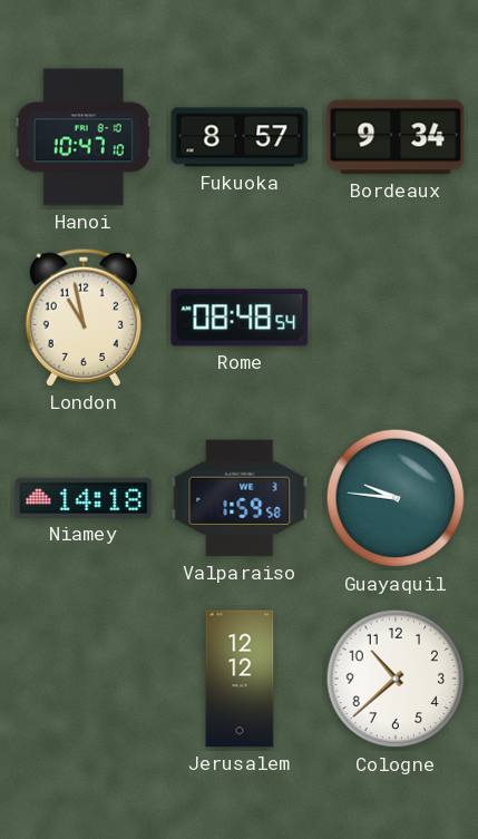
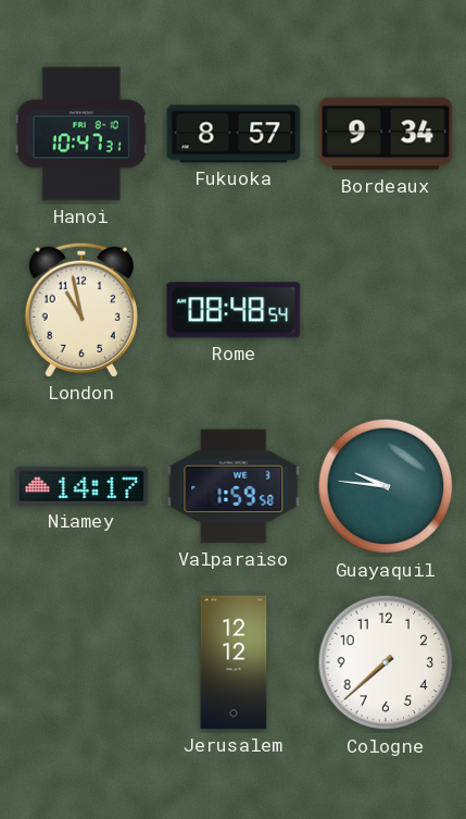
Hanoi: 10:47:10 -> 10:47:31 (81, 134)
Niamey: 14:18 -> 14:17 (81, 486)
Cologne: 10:38 -> 7:38 (386, 662)
